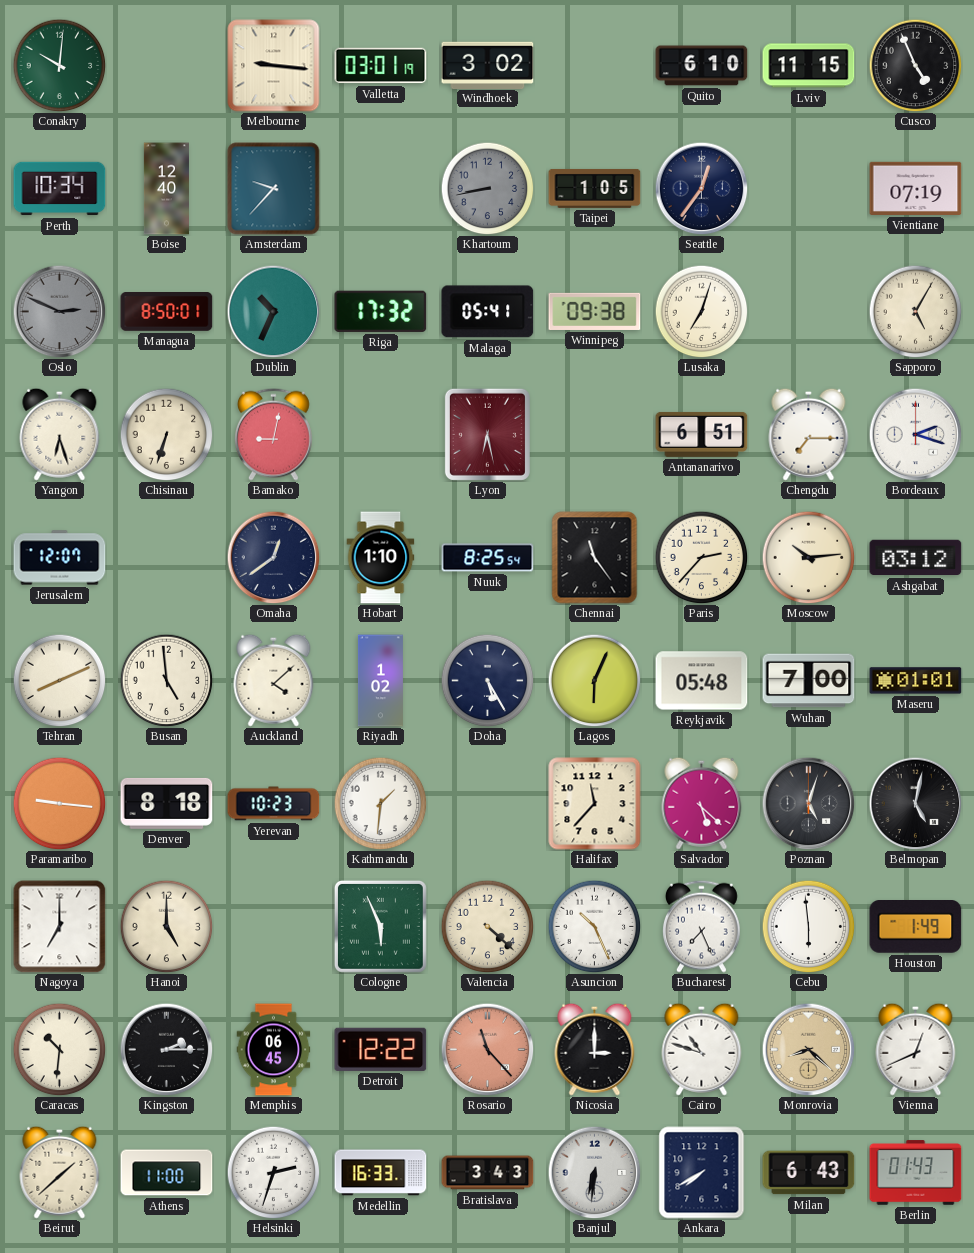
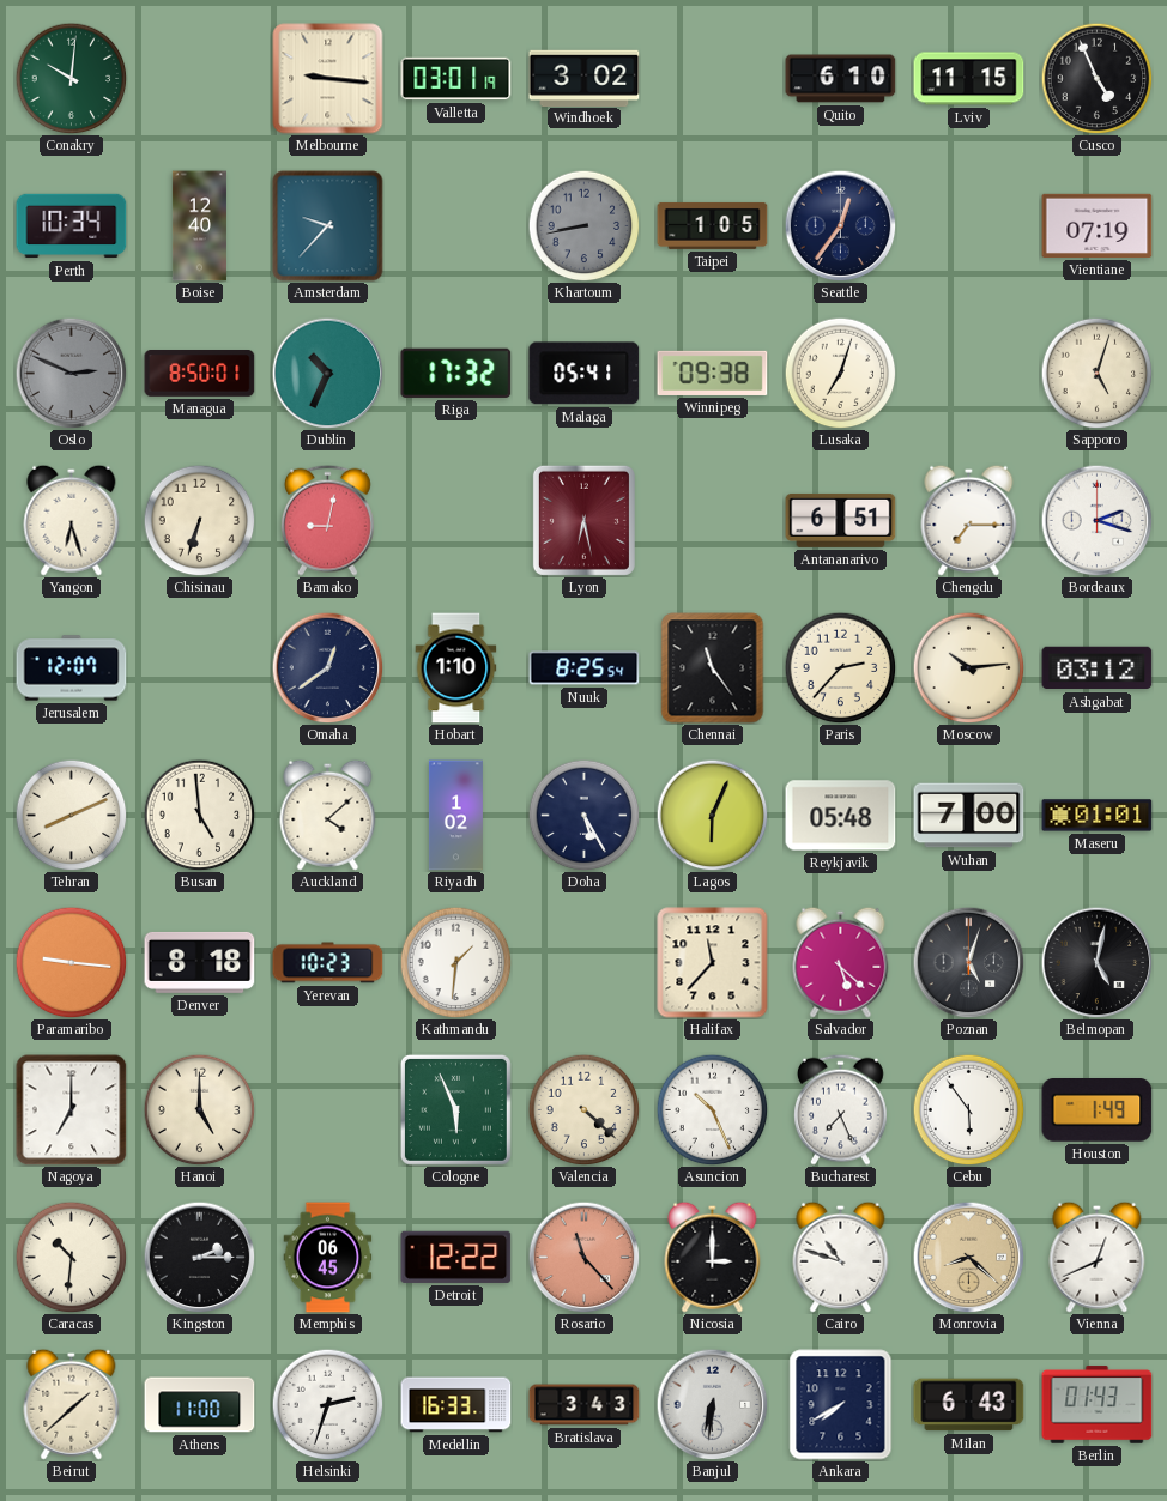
Sapporo: 5:05 -> 5:03 (1096, 373)
Cebu: 5:59 -> 5:54 (968, 1109)
